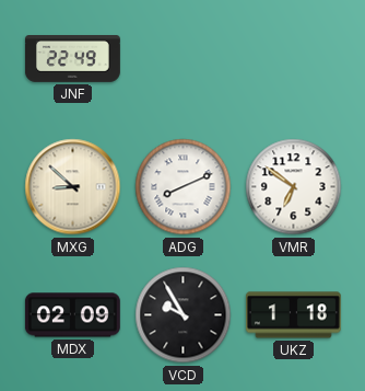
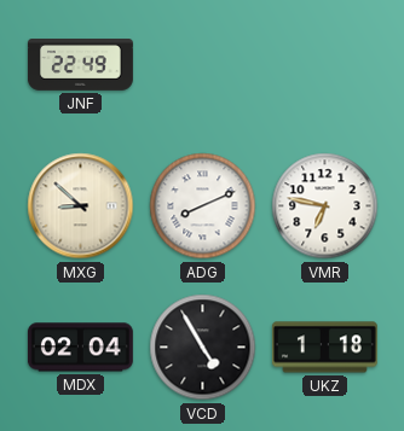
VMR: 6:51 -> 6:47 (325, 206)
MDX: 02:09 -> 02:04 (80, 348)
VCD: 9:55 -> 4:55 (203, 348)
